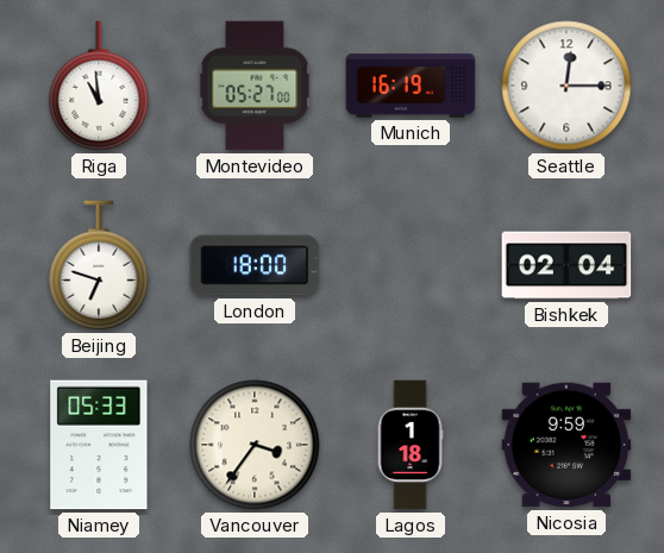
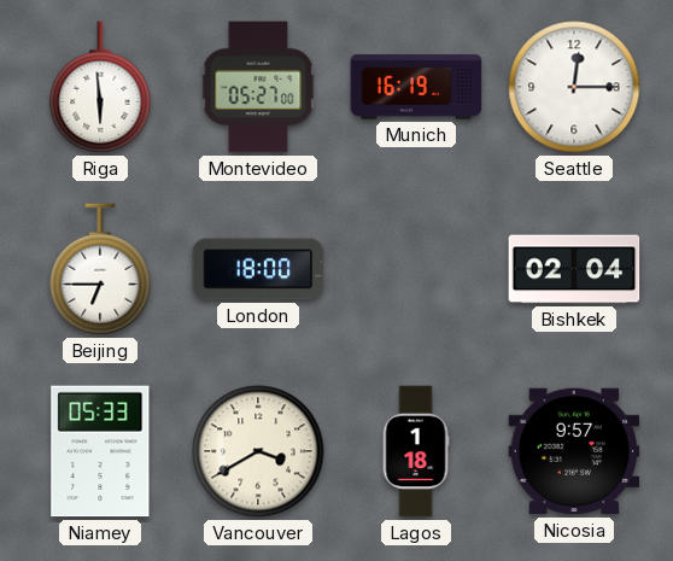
Riga: 10:59 -> 5:59 (100, 87)
Beijing: 6:48 -> 6:45 (100, 269)
Vancouver: 3:36 -> 3:40 (258, 451)
Nicosia: 9:59 -> 9:57 (574, 451)
